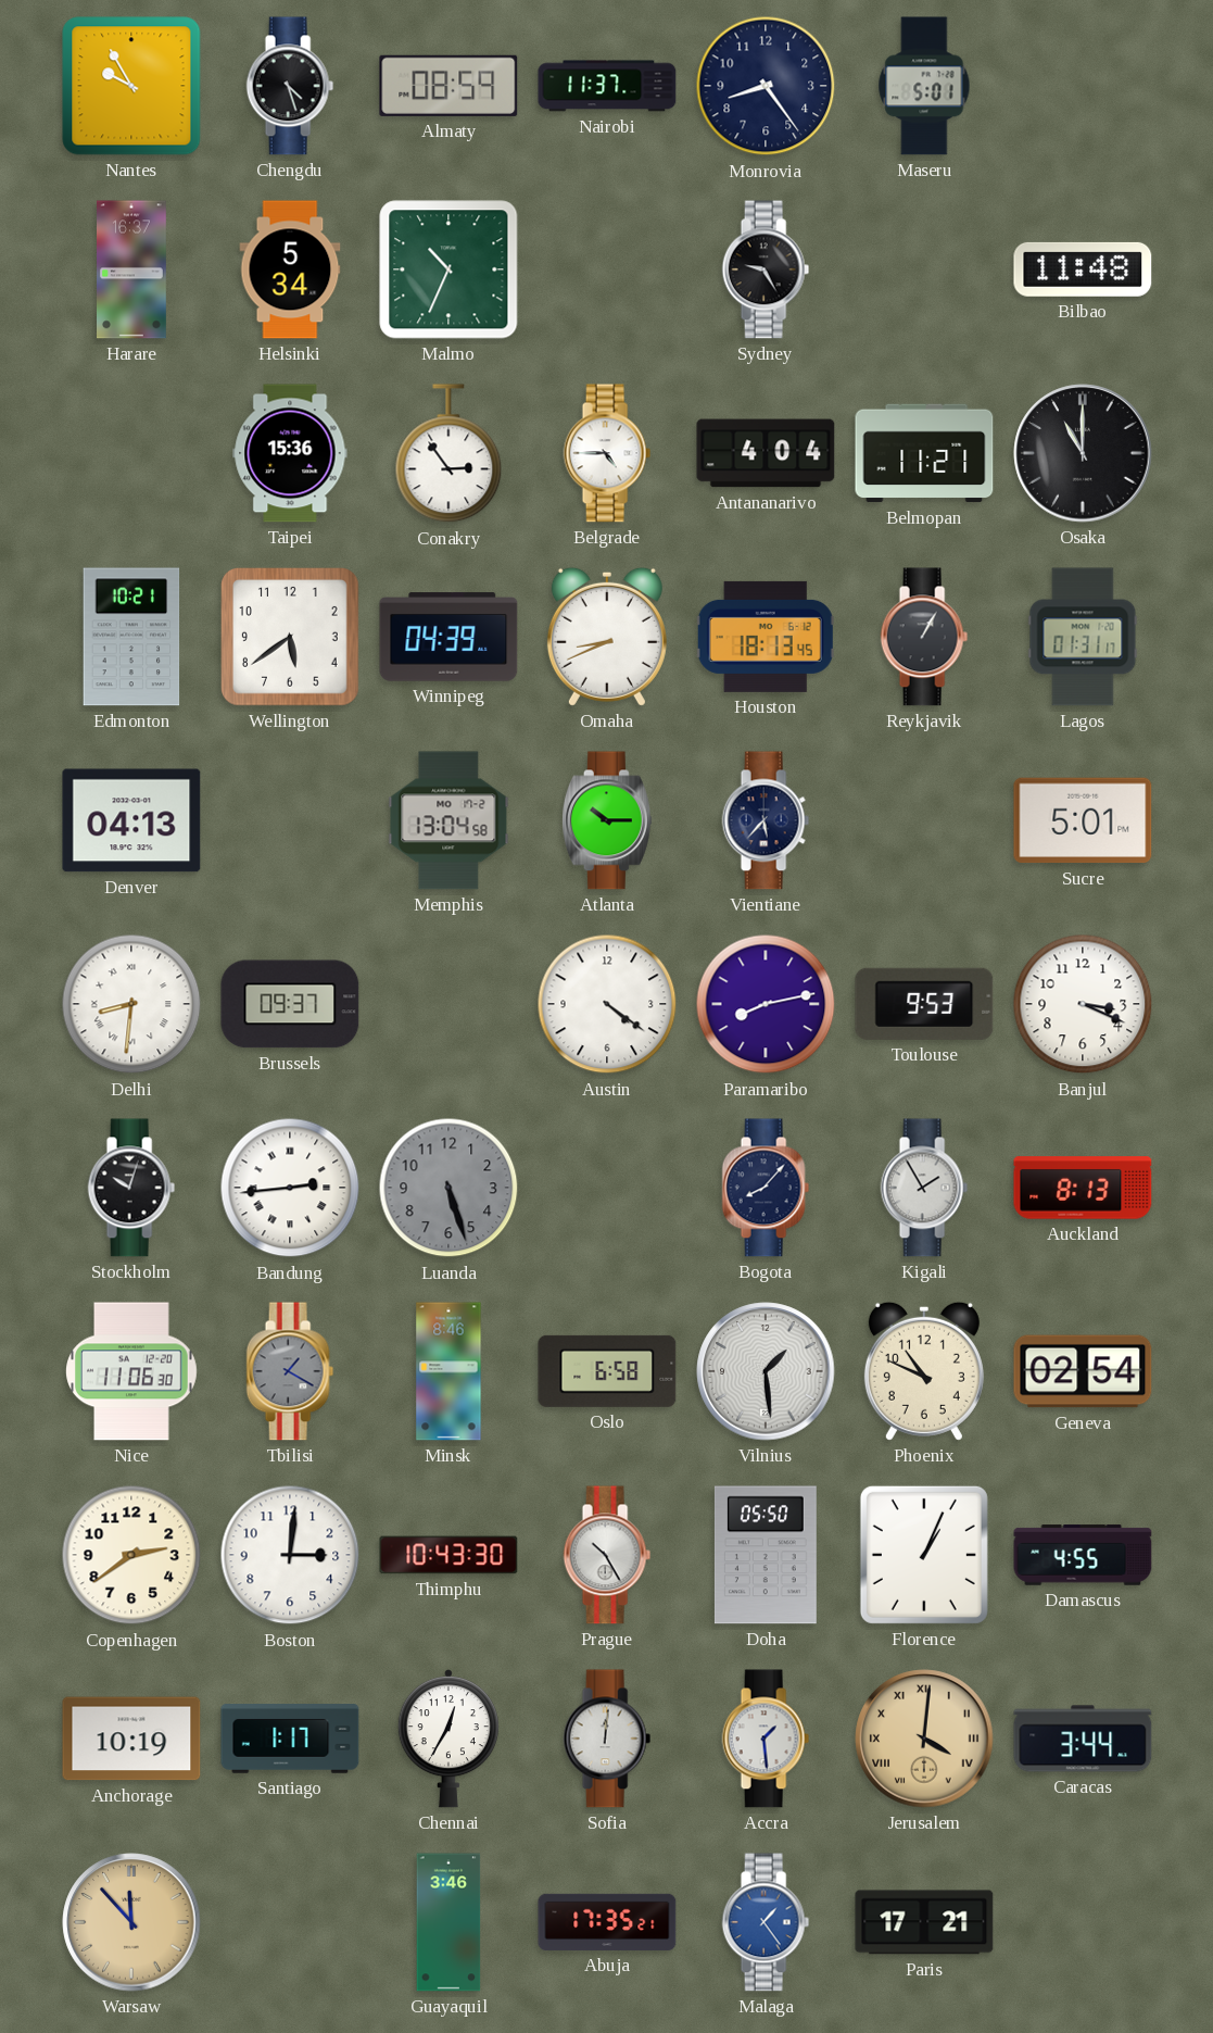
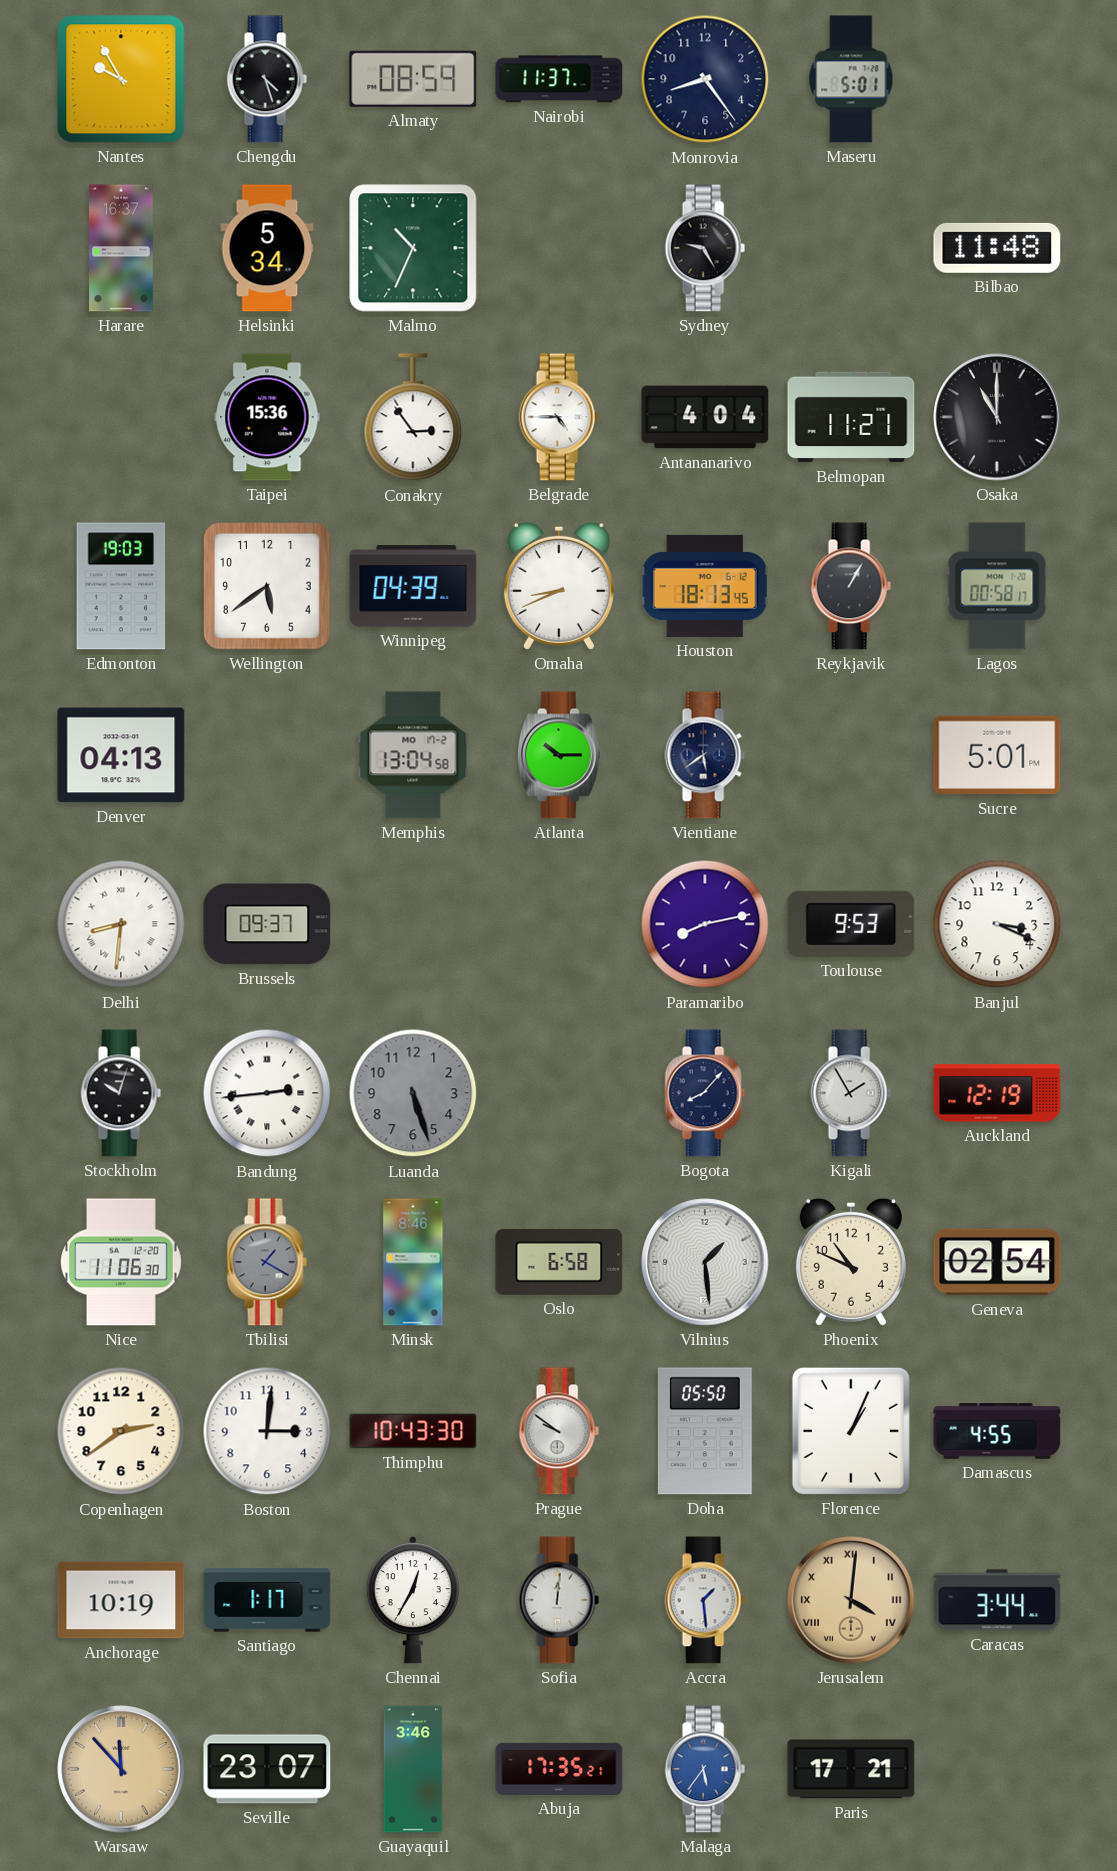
Edmonton: 10:21 -> 19:03 (121, 586)
Lagos: 01:31 -> 00:58 (997, 586)
Vientiane: 5:37 -> 5:39 (705, 755)
Austin: 4:21 -> none (607, 1004)
Auckland: 8:13 -> 12:19 (997, 1093)
Prague: 10:25 -> 9:51 (559, 1431)
Seville: none -> 23:07 (267, 1769)
Malaga: 1:24 -> 5:36 (705, 1769)
